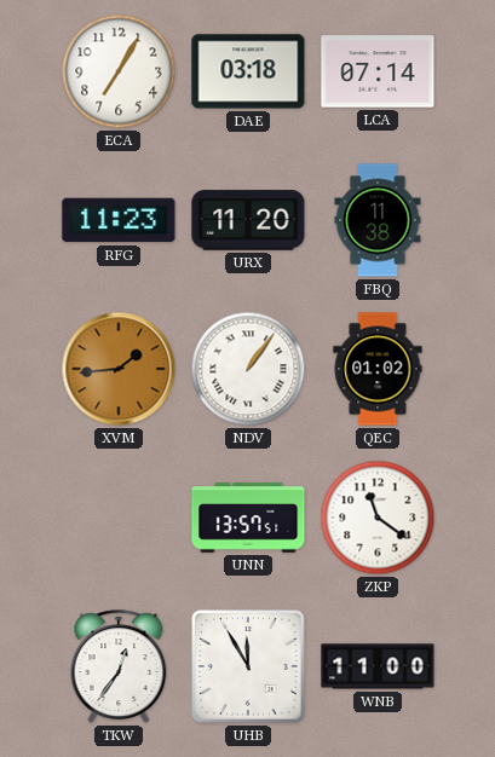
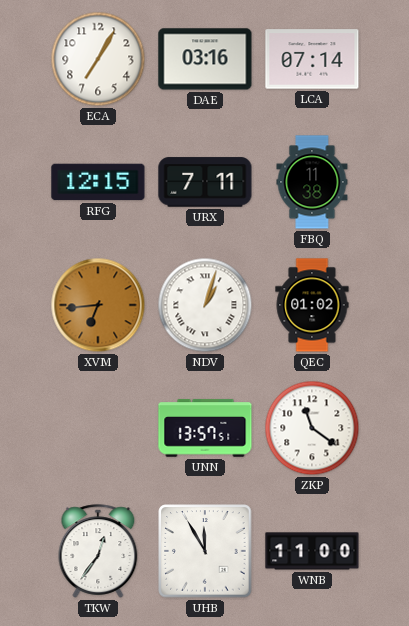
DAE: 03:18 -> 03:16 (205, 59)
RFG: 11:23 -> 12:15 (98, 182)
URX: 11:20 -> 7:11 (205, 182)
XVM: 1:44 -> 6:44 (98, 305)
NDV: 1:06 -> 1:03 (205, 305)
